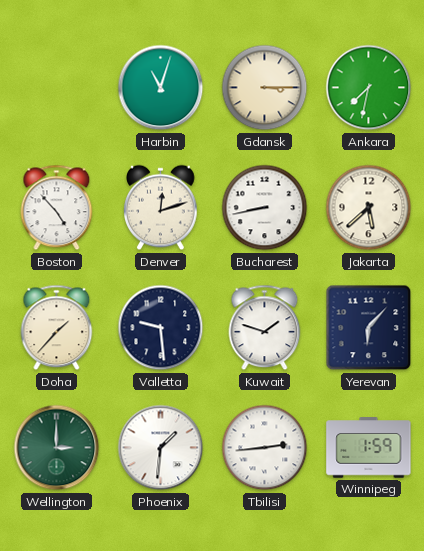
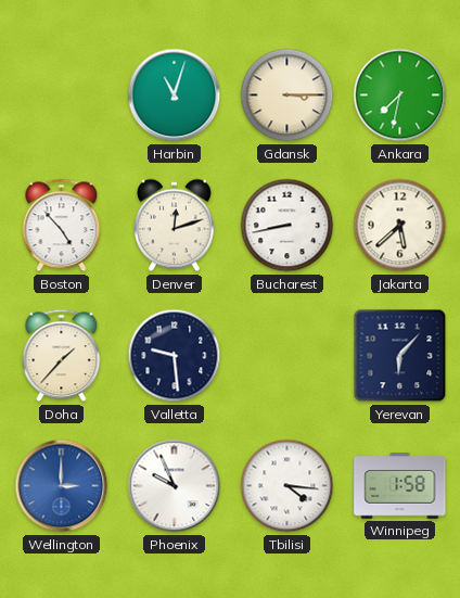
Kuwait: 1:48 -> none (265, 328)
Wellington dial: green -> blue (62, 486)
Phoenix: 1:31 -> 9:56 (175, 486)
Tbilisi: 2:44 -> 4:16 (287, 486)
Winnipeg: 1:59 -> 1:58 (400, 486)
